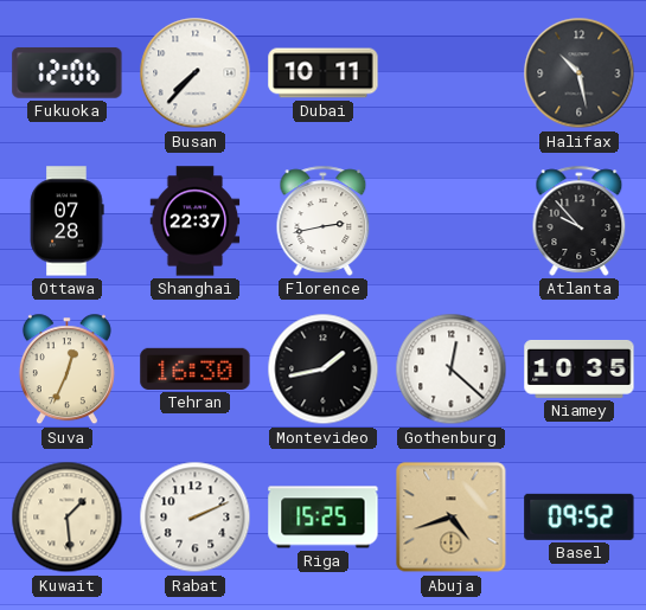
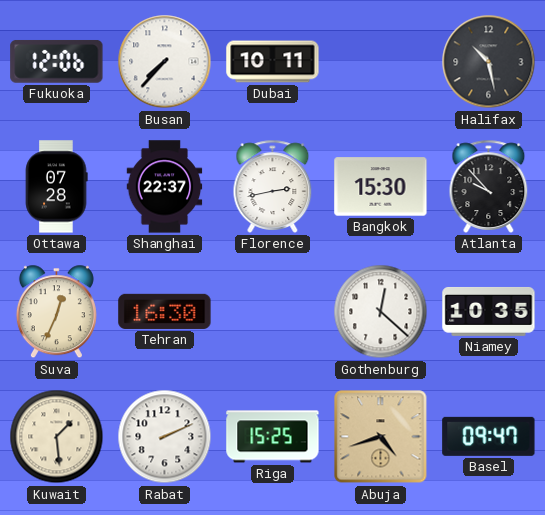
Bangkok: none -> 15:30 (381, 187)
Montevideo: 1:43 -> none (324, 370)
Basel: 09:52 -> 09:47 (489, 436)
